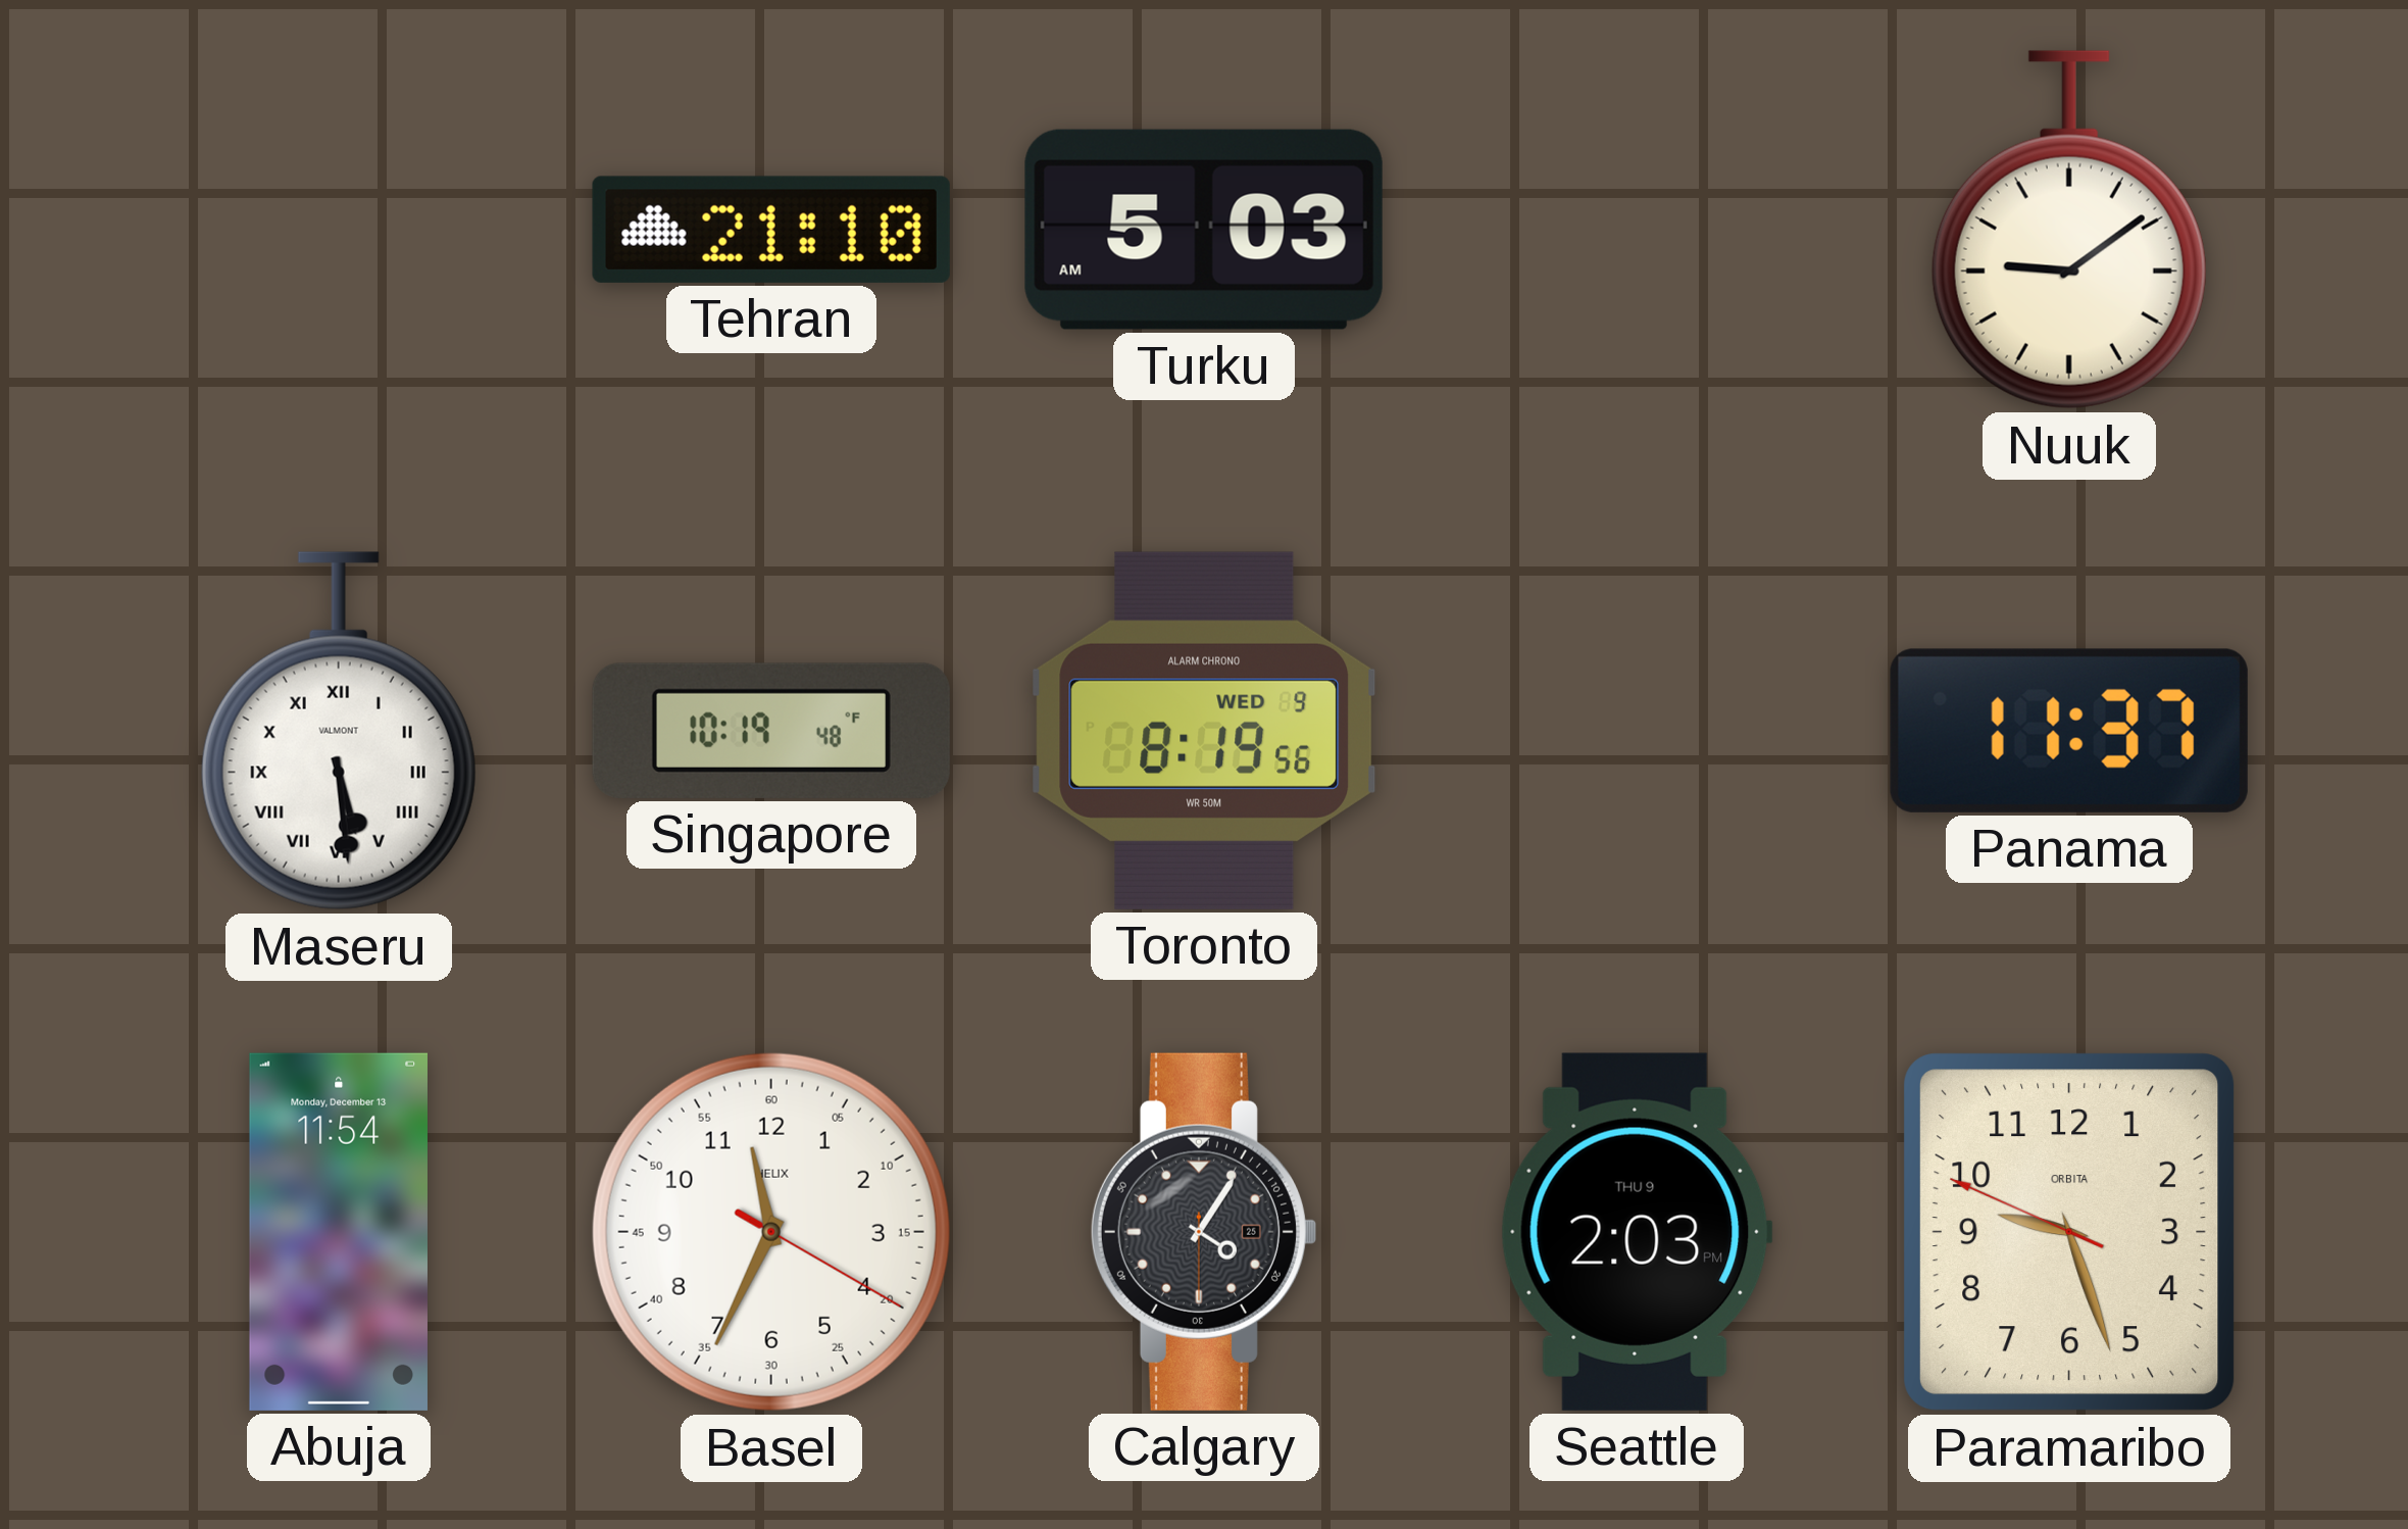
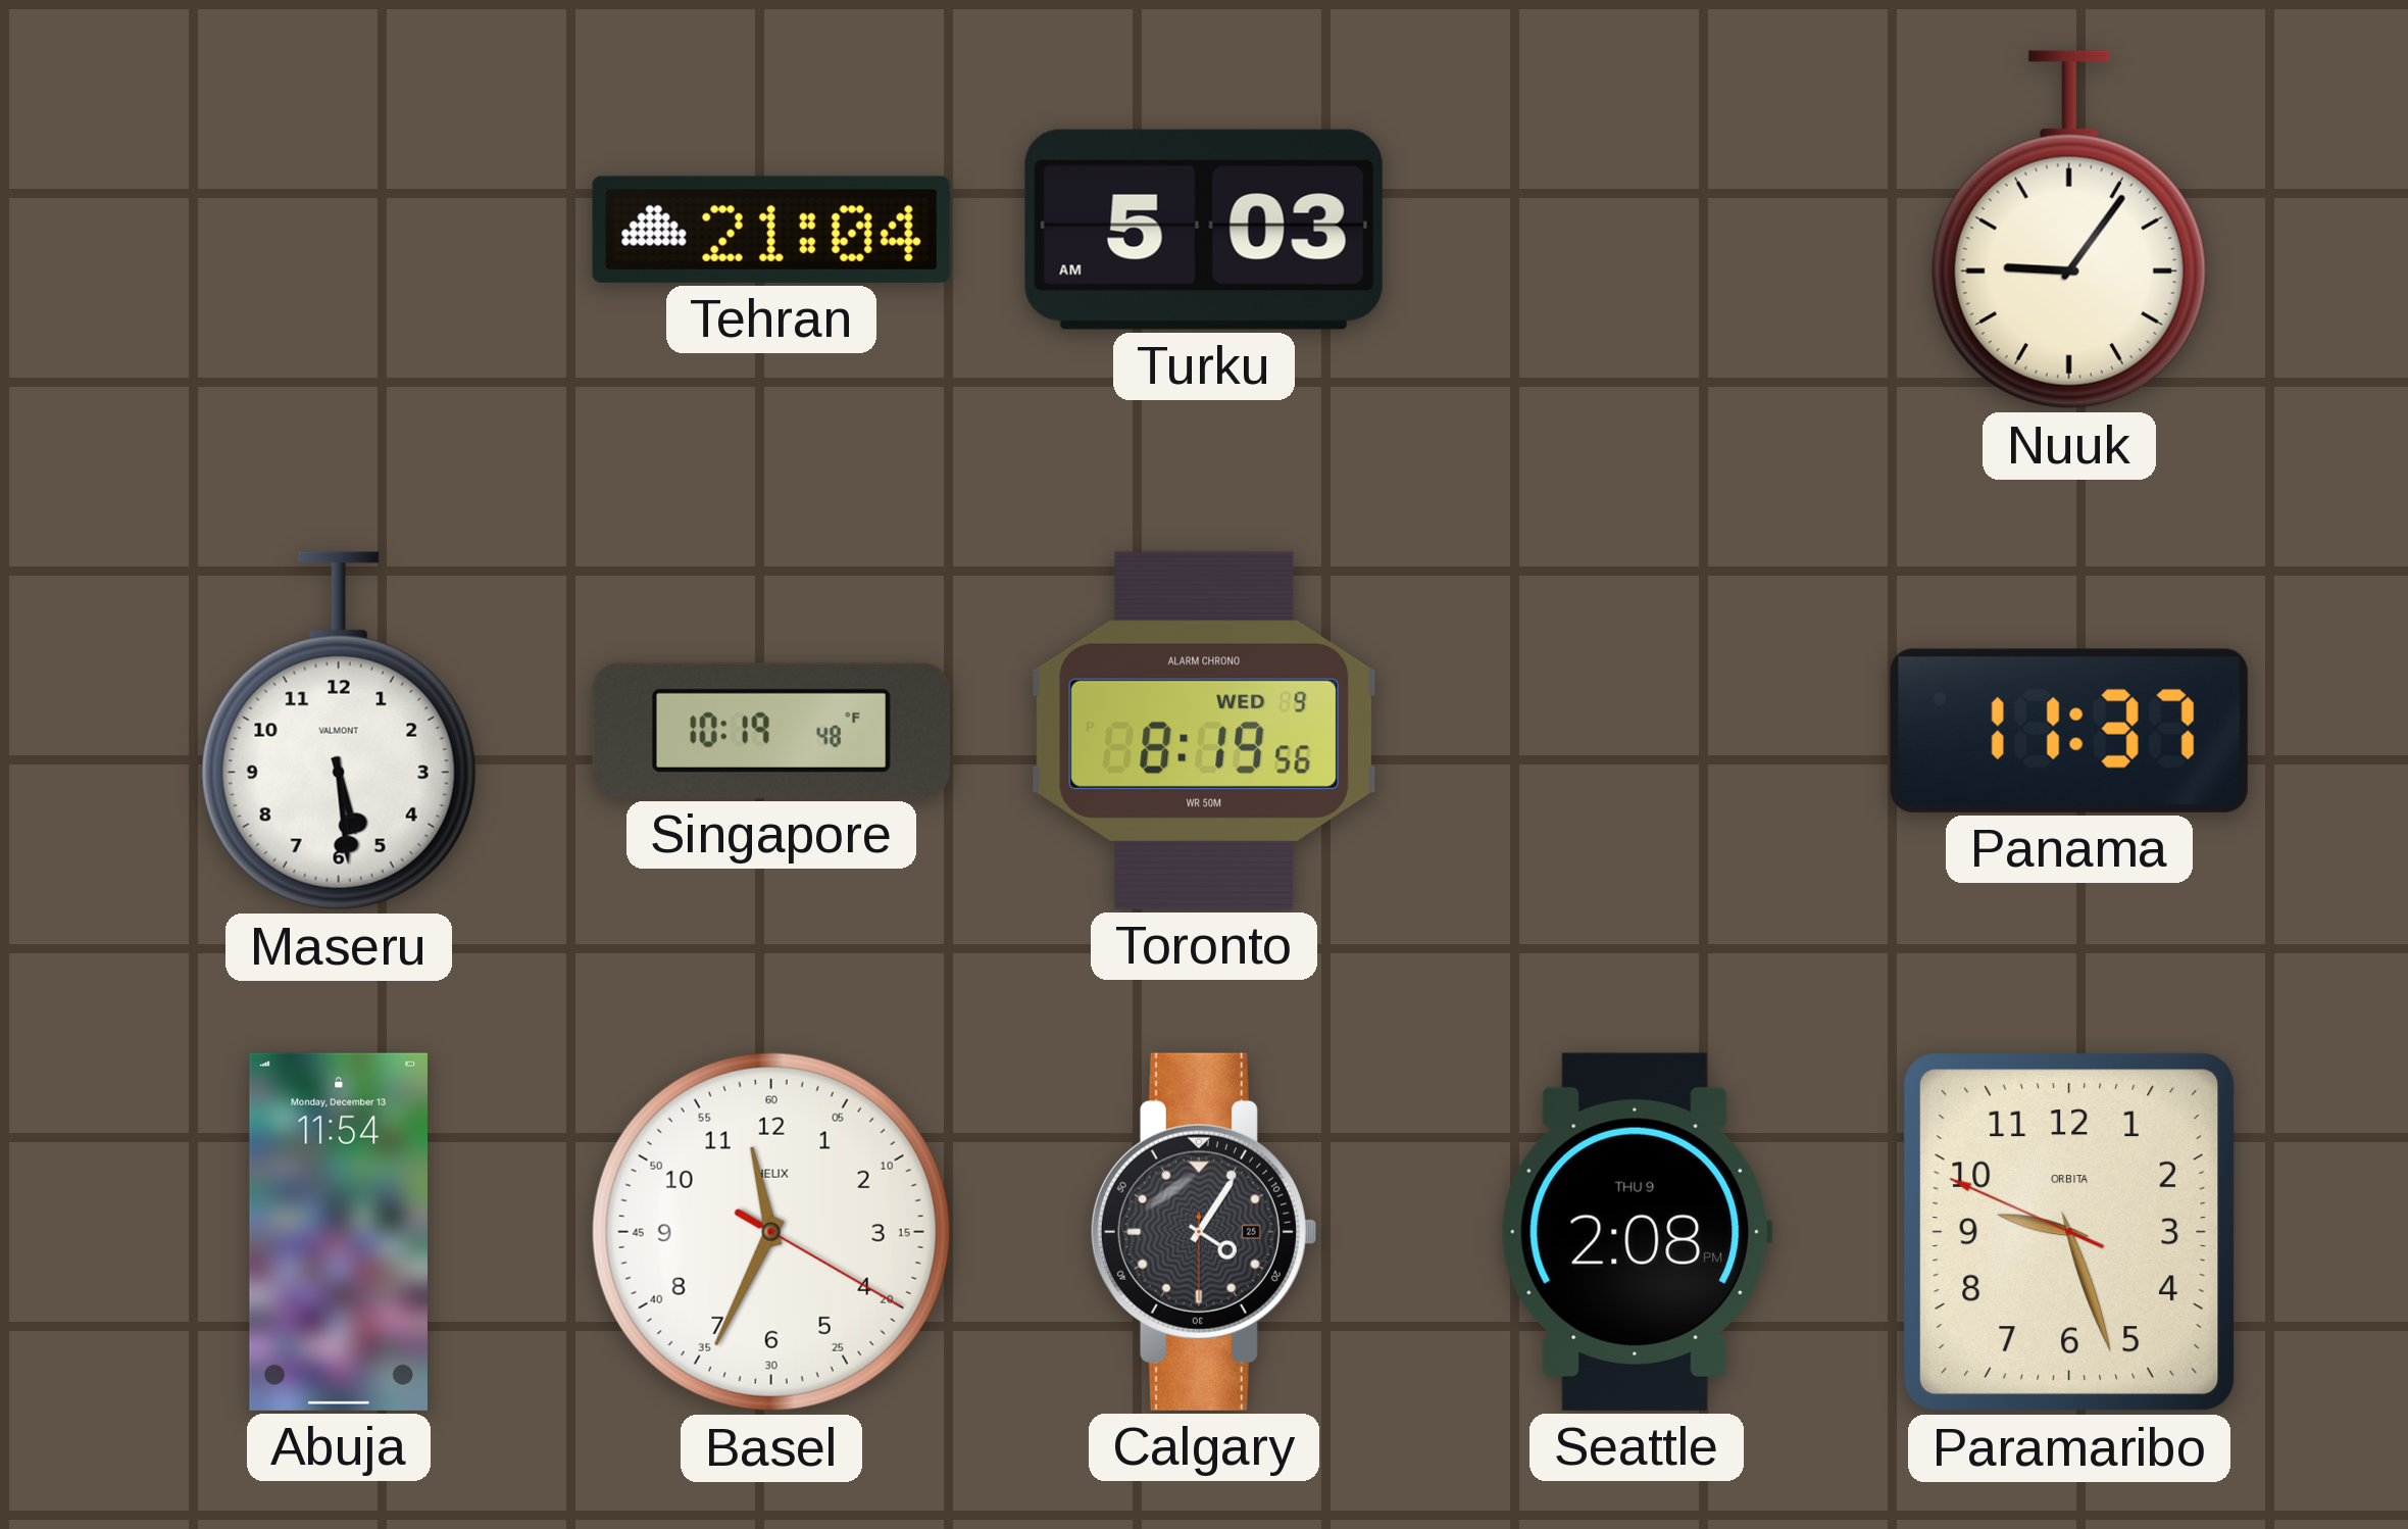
Tehran: 21:10 -> 21:04 (771, 230)
Nuuk: 9:09 -> 9:06 (2069, 230)
Maseru numerals: Roman -> Arabic (339, 731)
Seattle: 2:03 -> 2:08 (1637, 1232)
